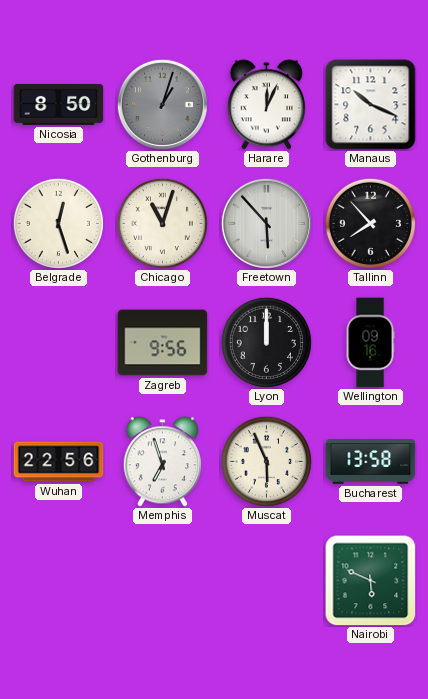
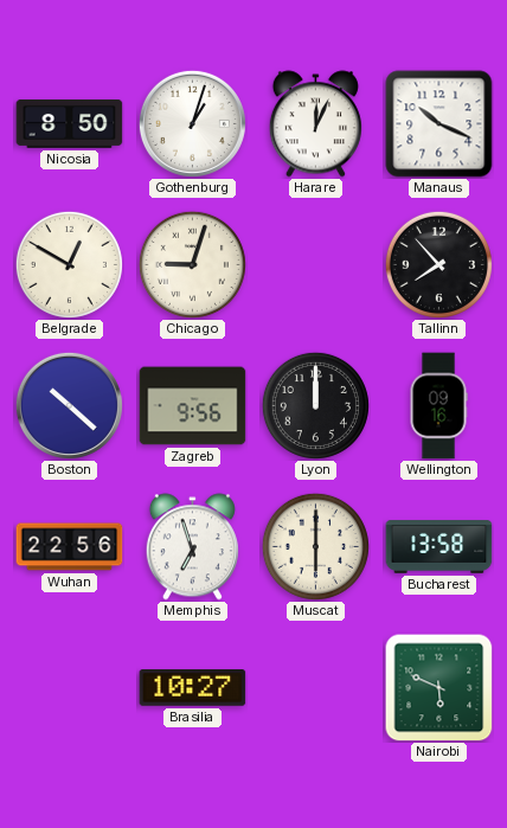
Gothenburg dial: grey -> white (192, 123)
Belgrade: 12:27 -> 12:50 (69, 264)
Chicago: 11:03 -> 9:03 (192, 264)
Freetown: 5:53 -> none (266, 223)
Boston: none -> 10:22 (69, 405)
Muscat: 5:56 -> 6:00 (315, 546)
Brasilia: none -> 10:27 (193, 688)
